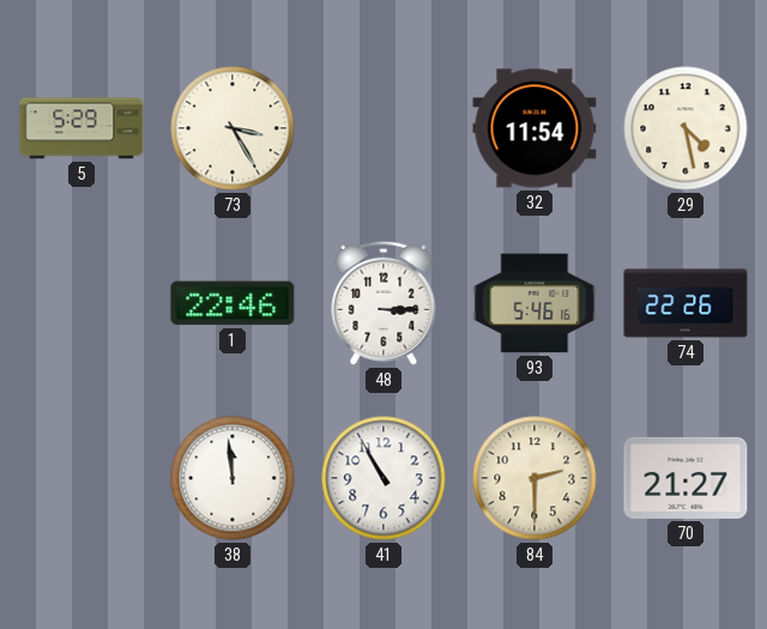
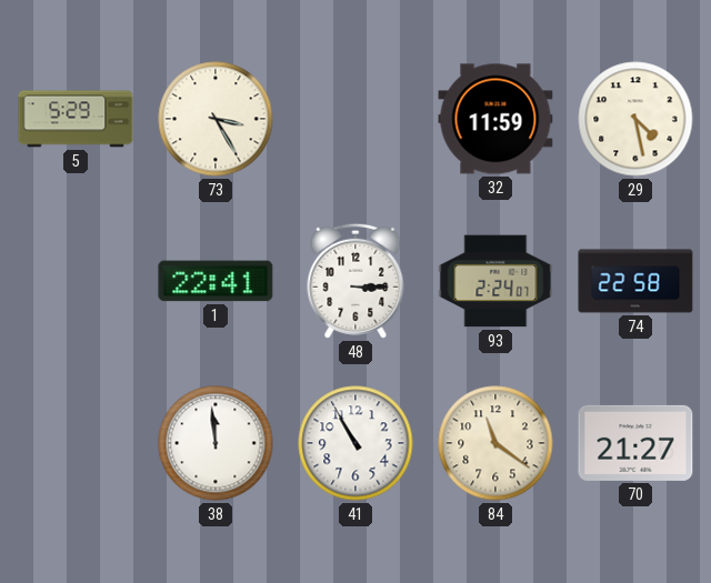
32: 11:54 -> 11:59 (495, 119)
1: 22:46 -> 22:41 (216, 281)
93: 5:46 -> 2:24 (495, 281)
74: 22:26 -> 22:58 (635, 281)
84: 2:30 -> 11:21 (495, 443)
